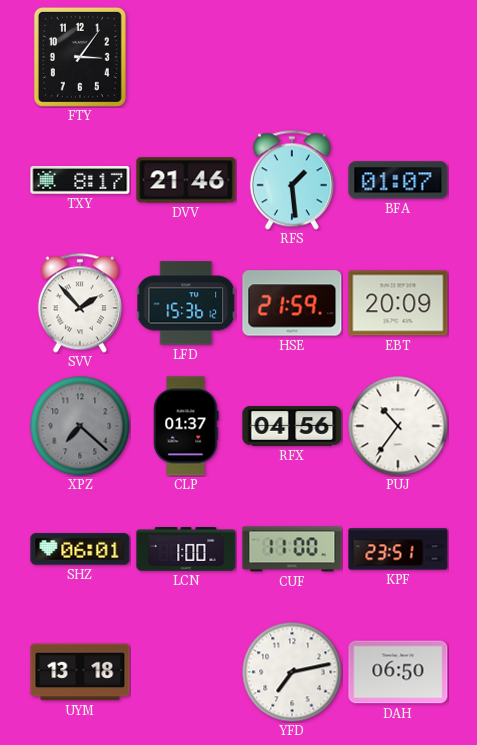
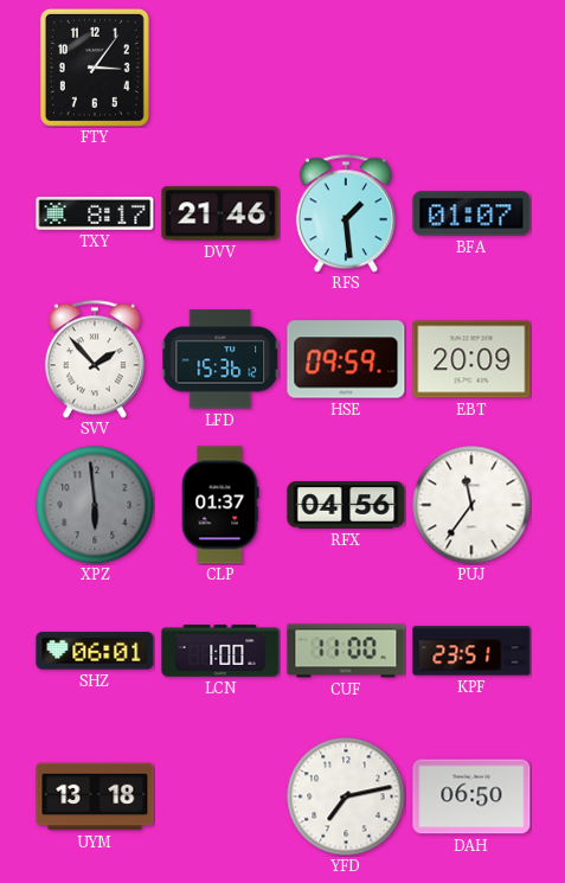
HSE: 21:59 -> 09:59 (346, 359)
XPZ: 7:22 -> 5:59 (95, 505)
PUJ: 10:36 -> 11:36 (471, 505)
